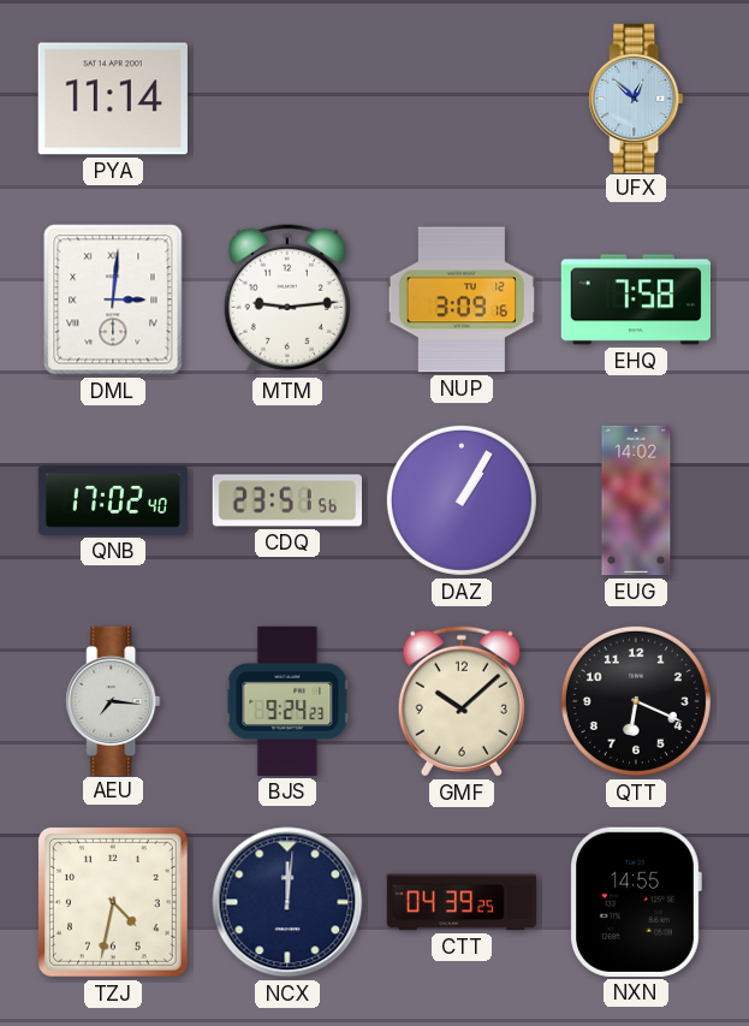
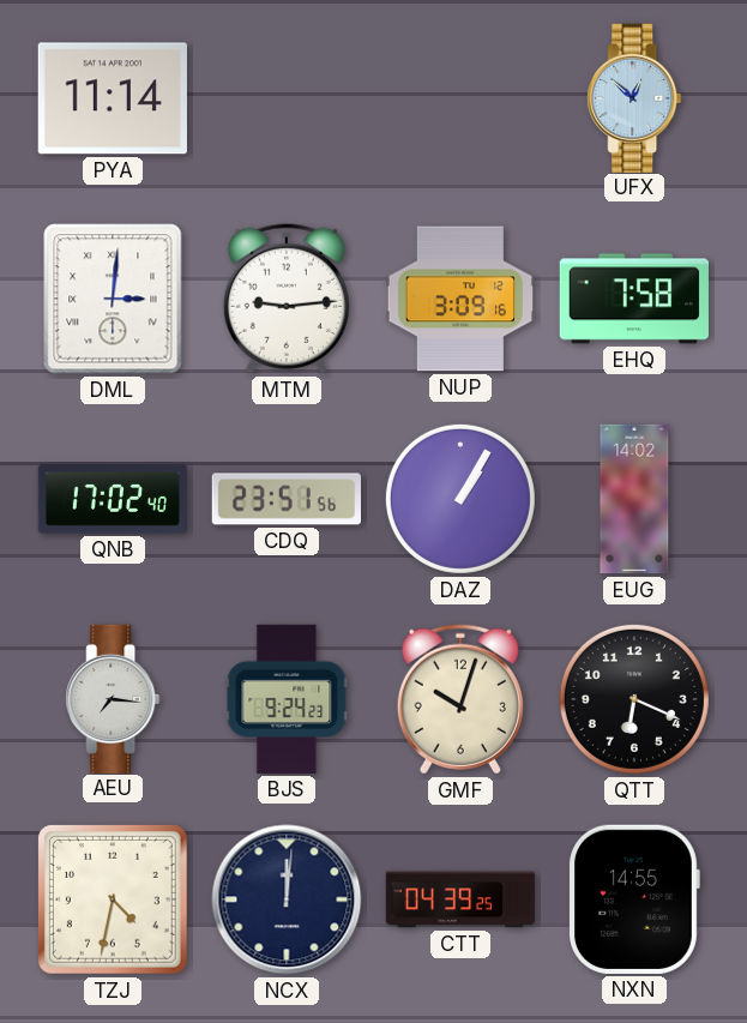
GMF: 10:08 -> 10:03 (460, 699)
